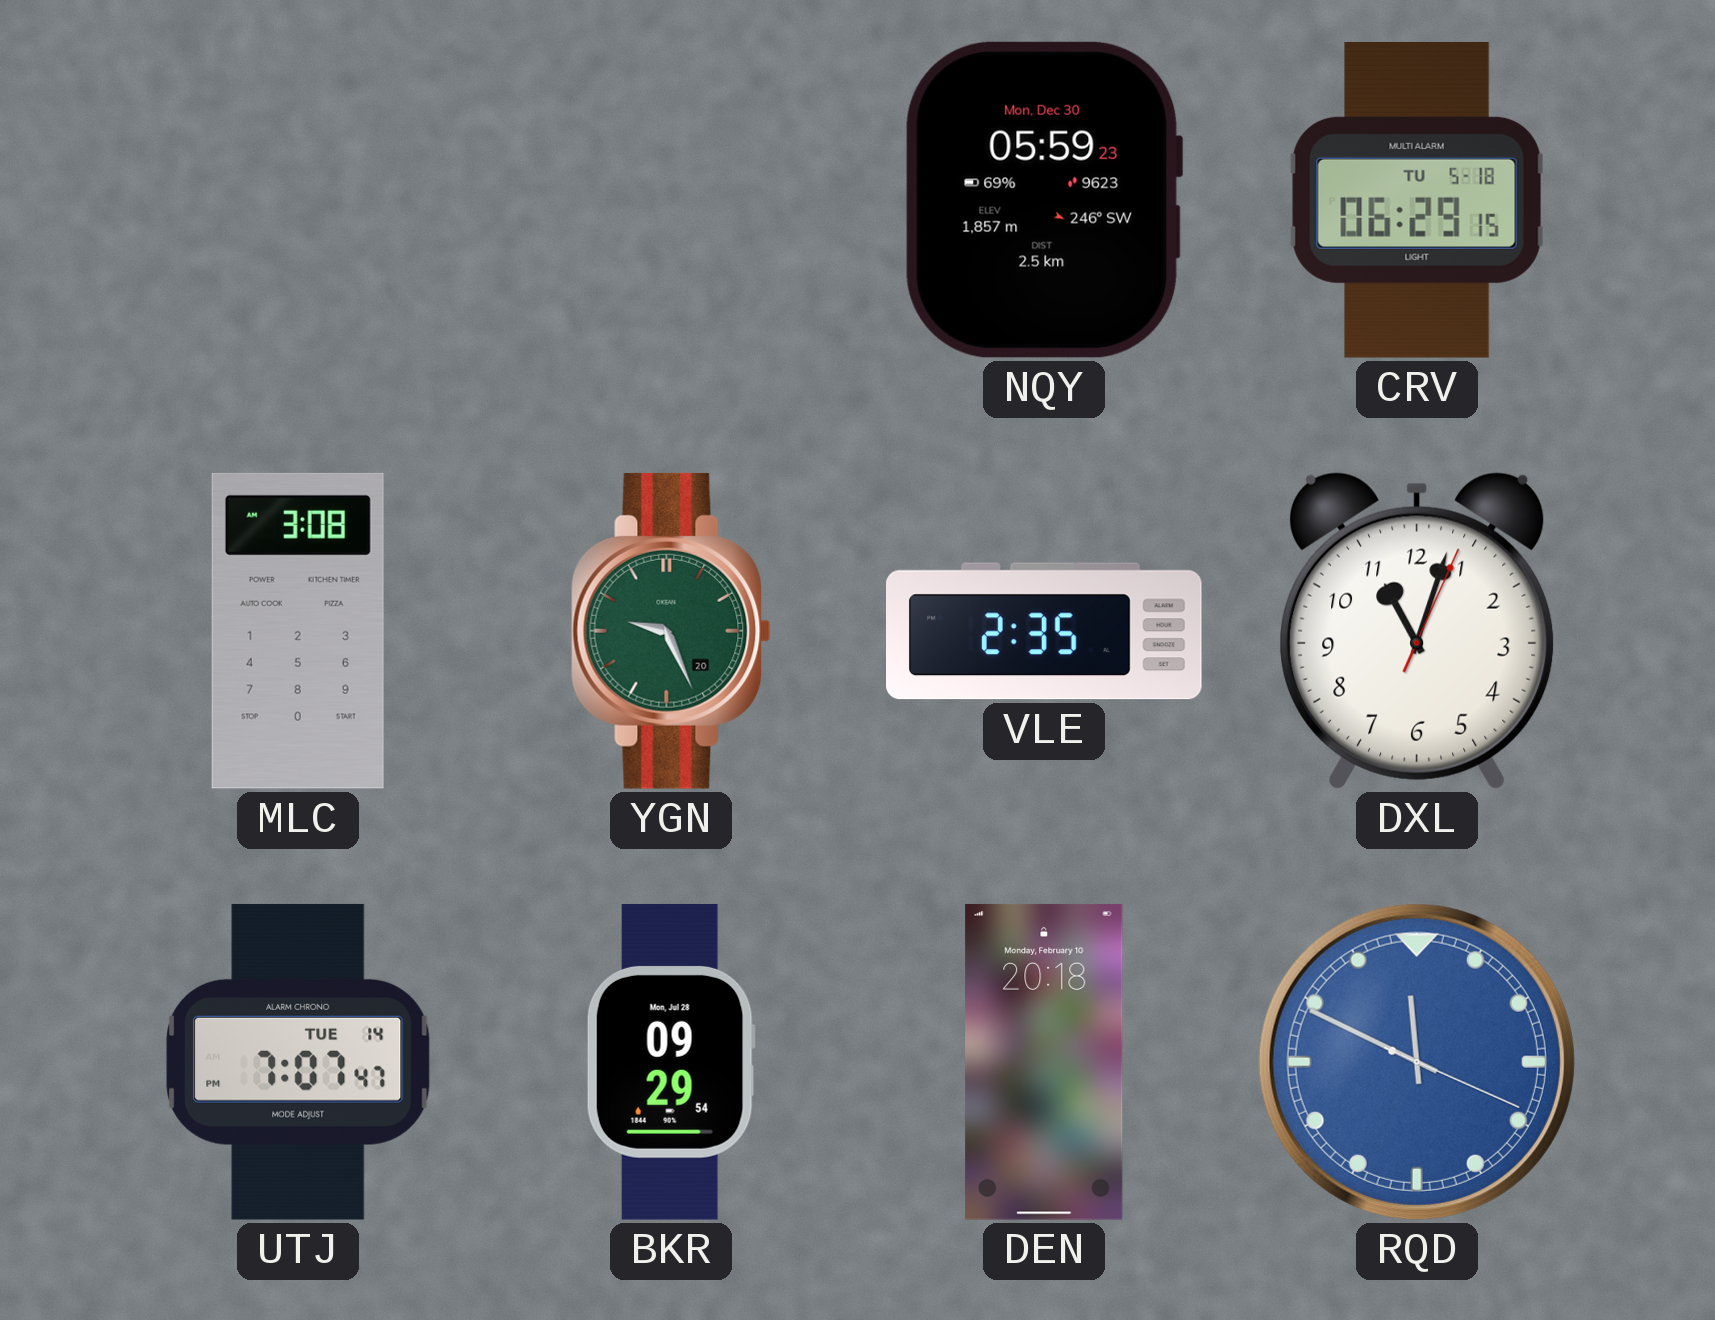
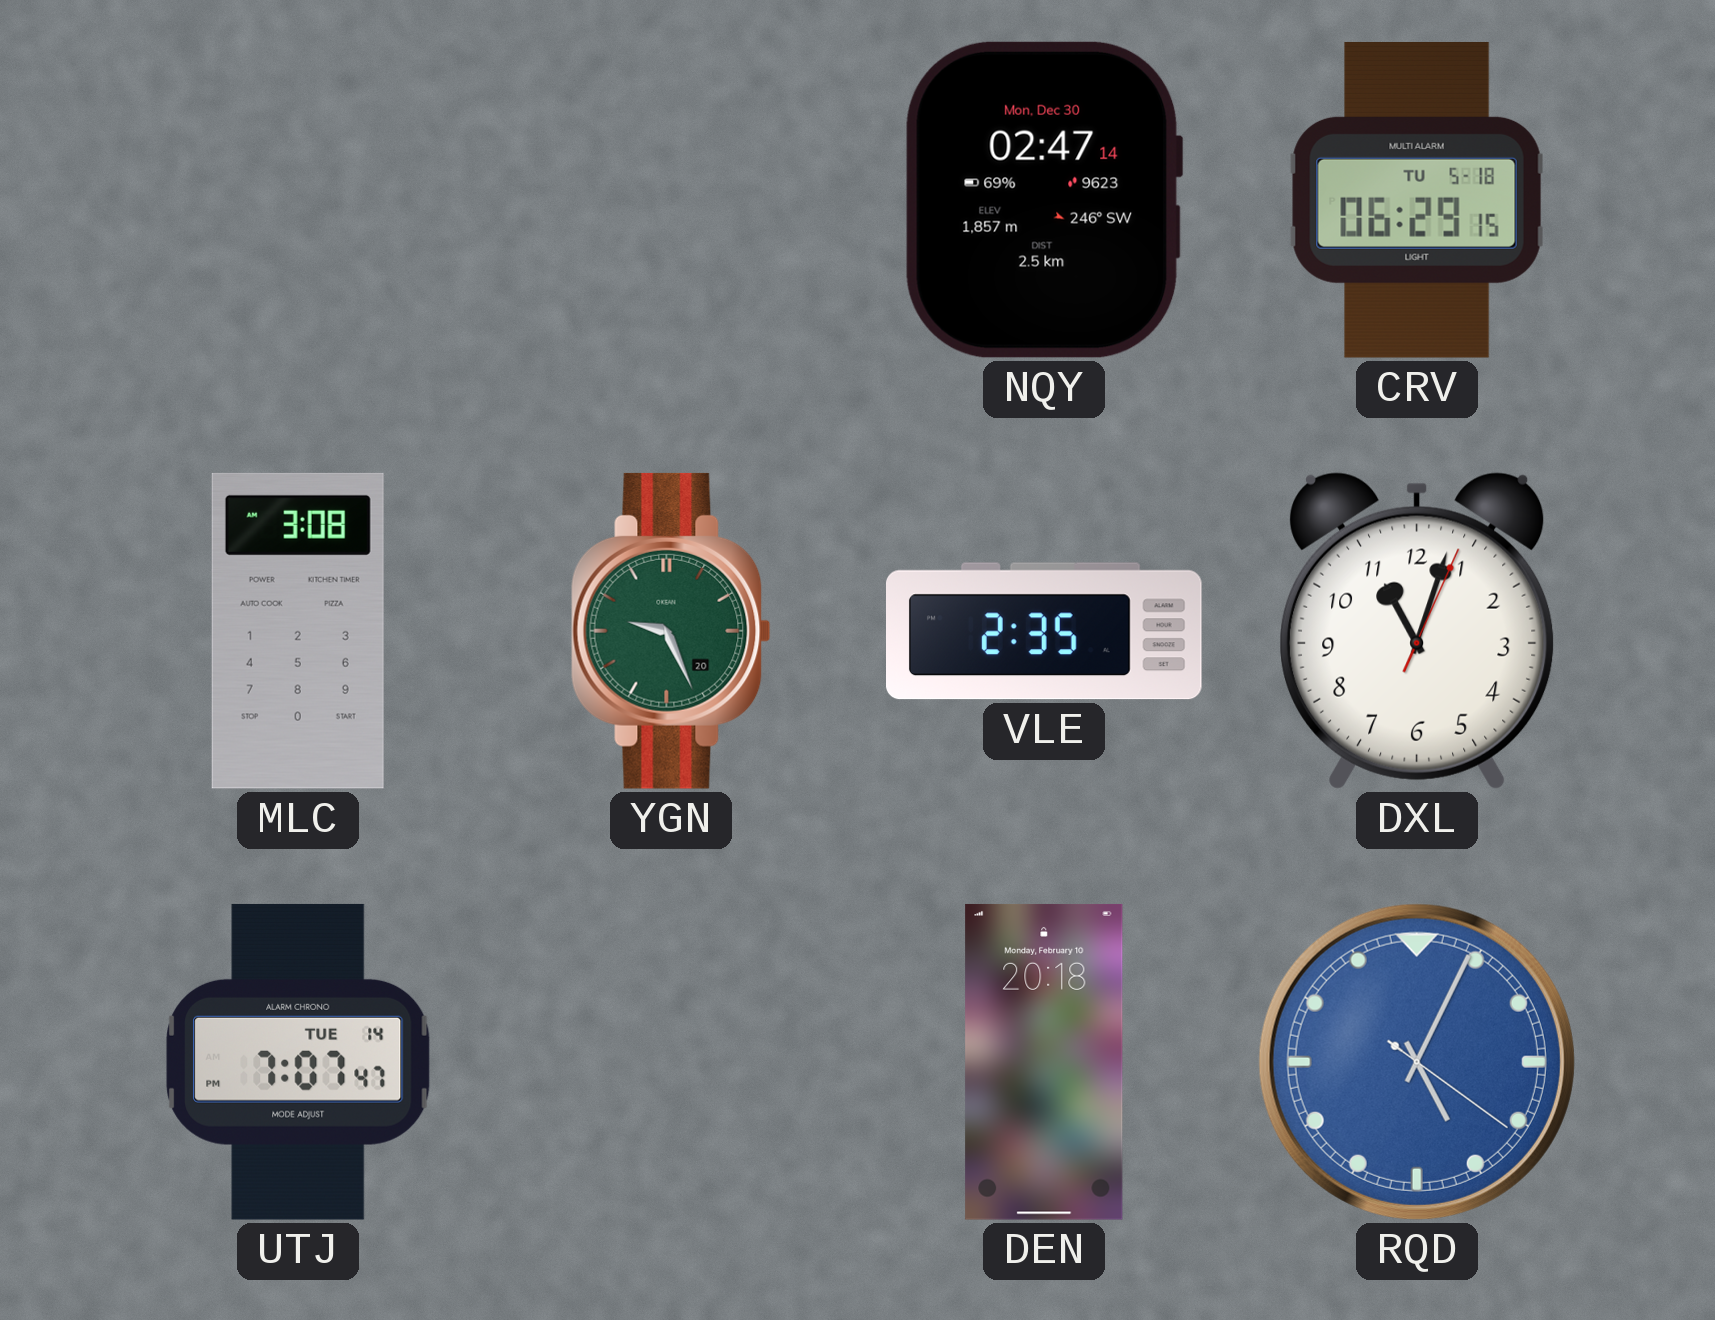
NQY: 05:59 -> 02:47 (1044, 200)
BKR: 09:29 -> none (671, 1062)
RQD: 11:49 -> 5:04 (1417, 1062)
